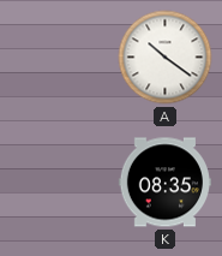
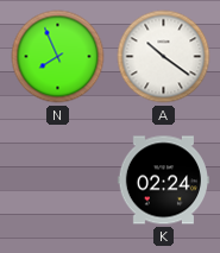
N: none -> 7:56 (58, 57)
K: 08:35 -> 02:24 (163, 181)
